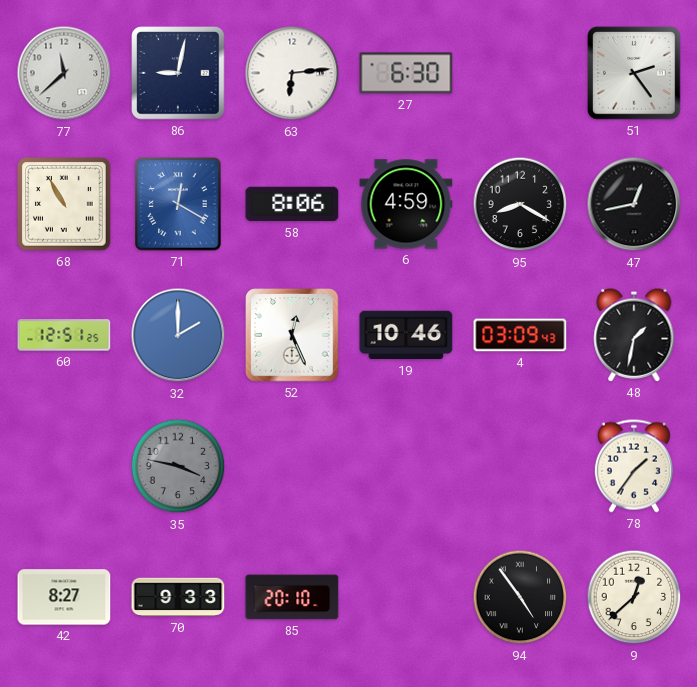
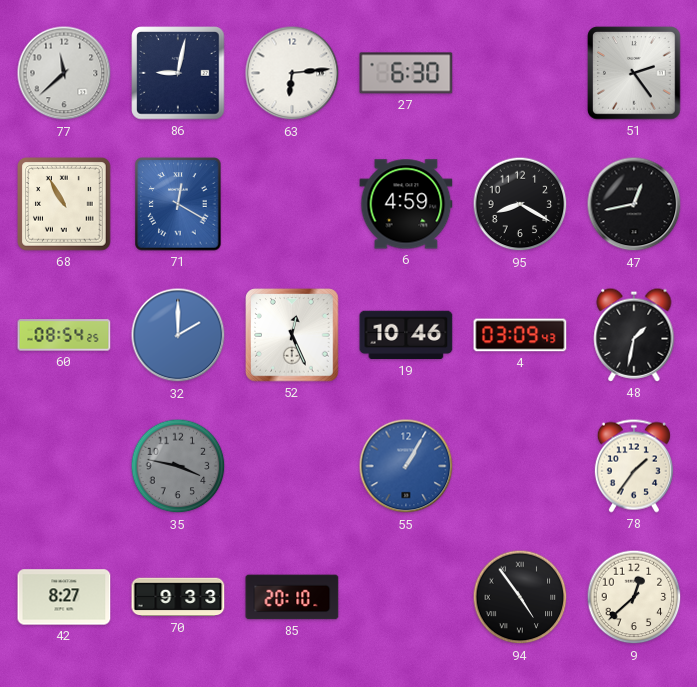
58: 8:06 -> none (292, 204)
60: 12:51 -> 08:54 (64, 335)
55: none -> 1:05 (406, 466)
